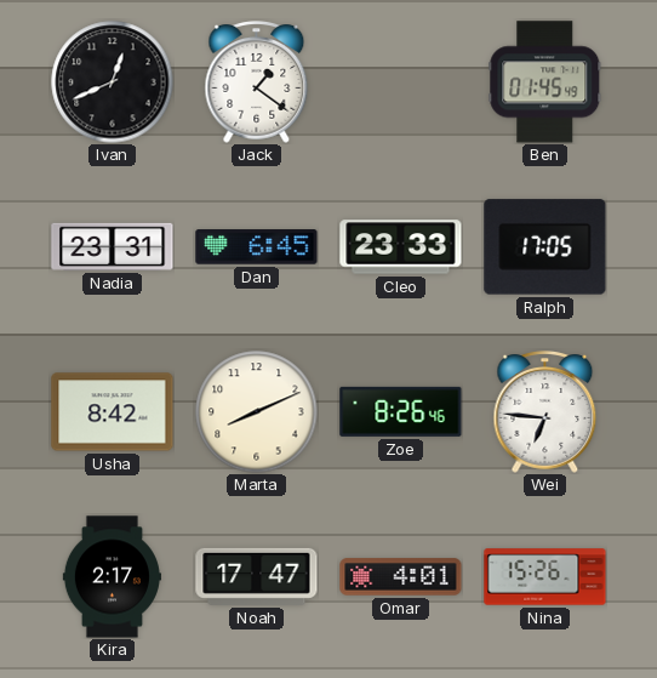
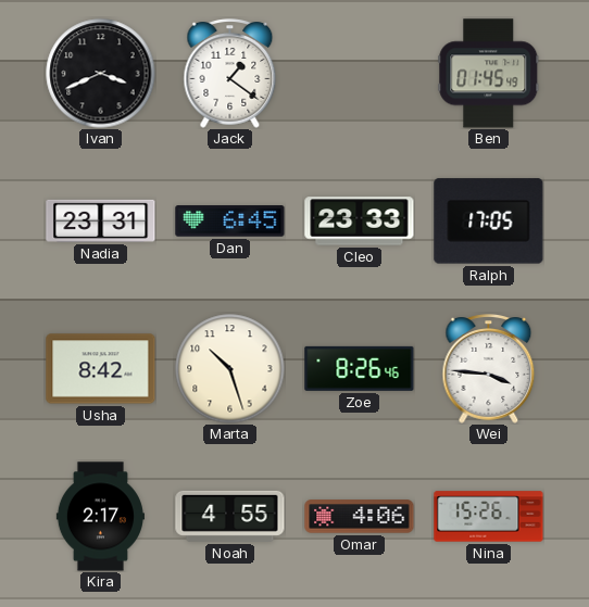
Ivan: 12:41 -> 3:41 (101, 74)
Marta: 8:11 -> 10:27 (230, 369)
Wei: 6:46 -> 3:46 (489, 369)
Noah: 17:47 -> 4:55 (230, 516)
Omar: 4:01 -> 4:06 (360, 517)
